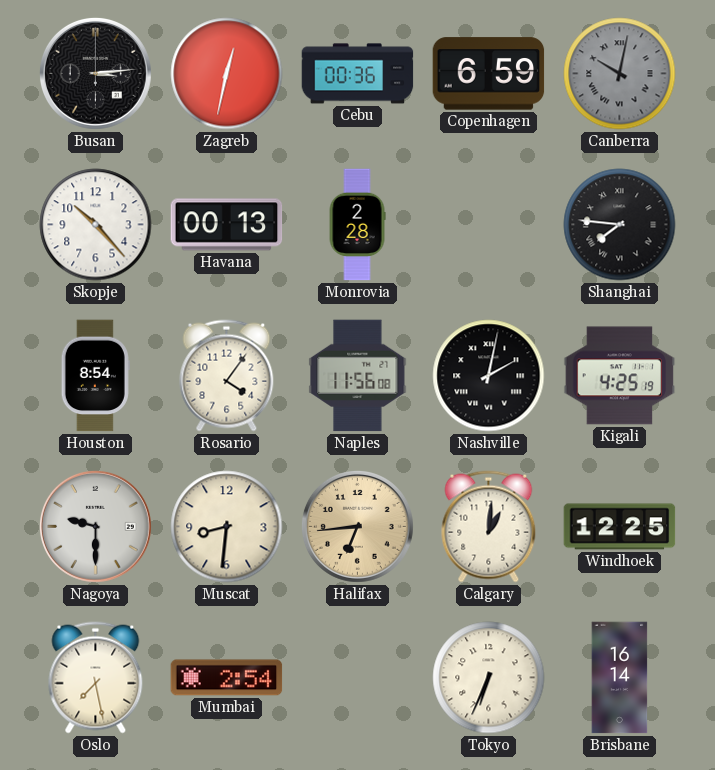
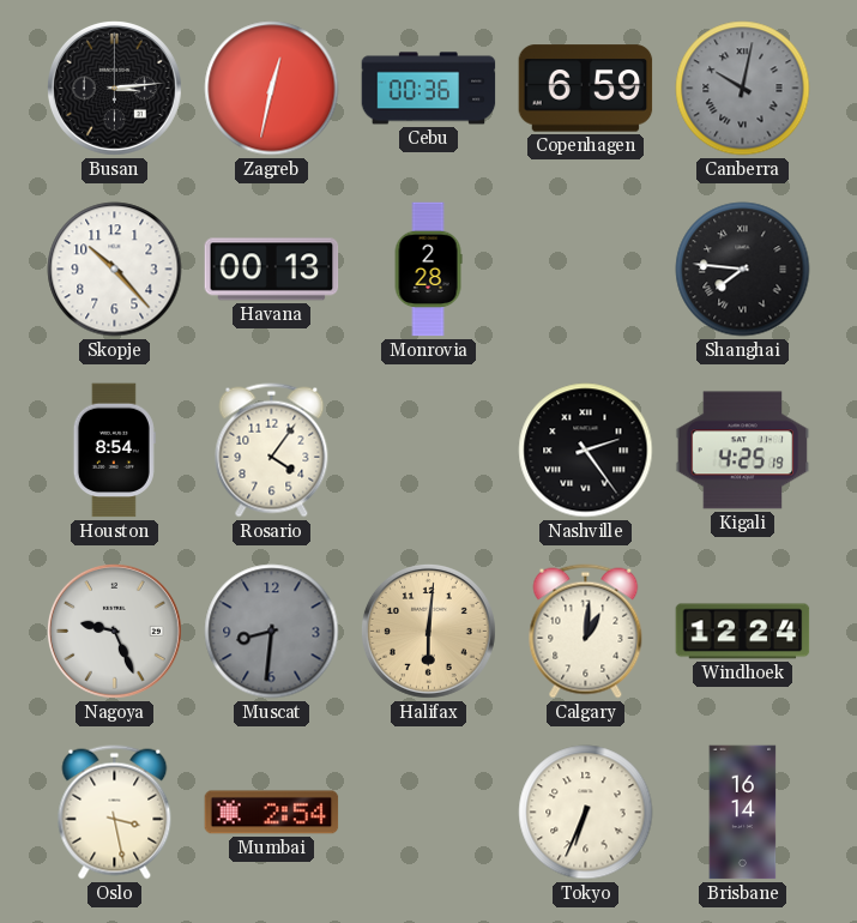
Naples: 11:56 -> none (358, 376)
Nashville: 2:02 -> 2:24 (586, 451)
Nagoya: 9:30 -> 9:26 (114, 631)
Muscat dial: cream -> grey (272, 632)
Halifax: 6:44 -> 6:01 (428, 631)
Windhoek: 12:25 -> 12:24 (743, 632)
Oslo: 7:28 -> 3:28 (115, 813)
